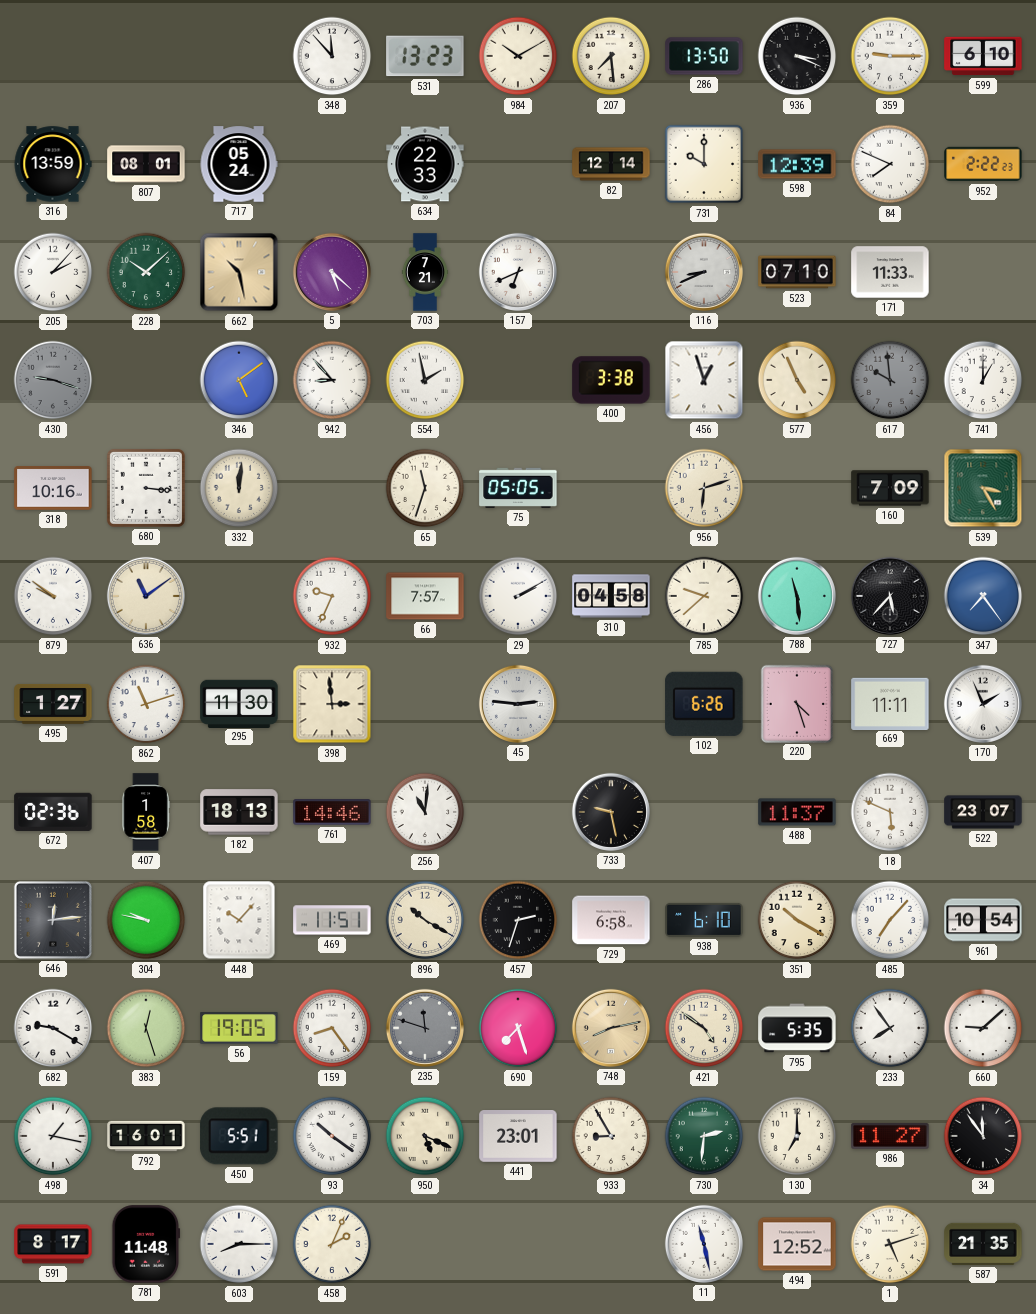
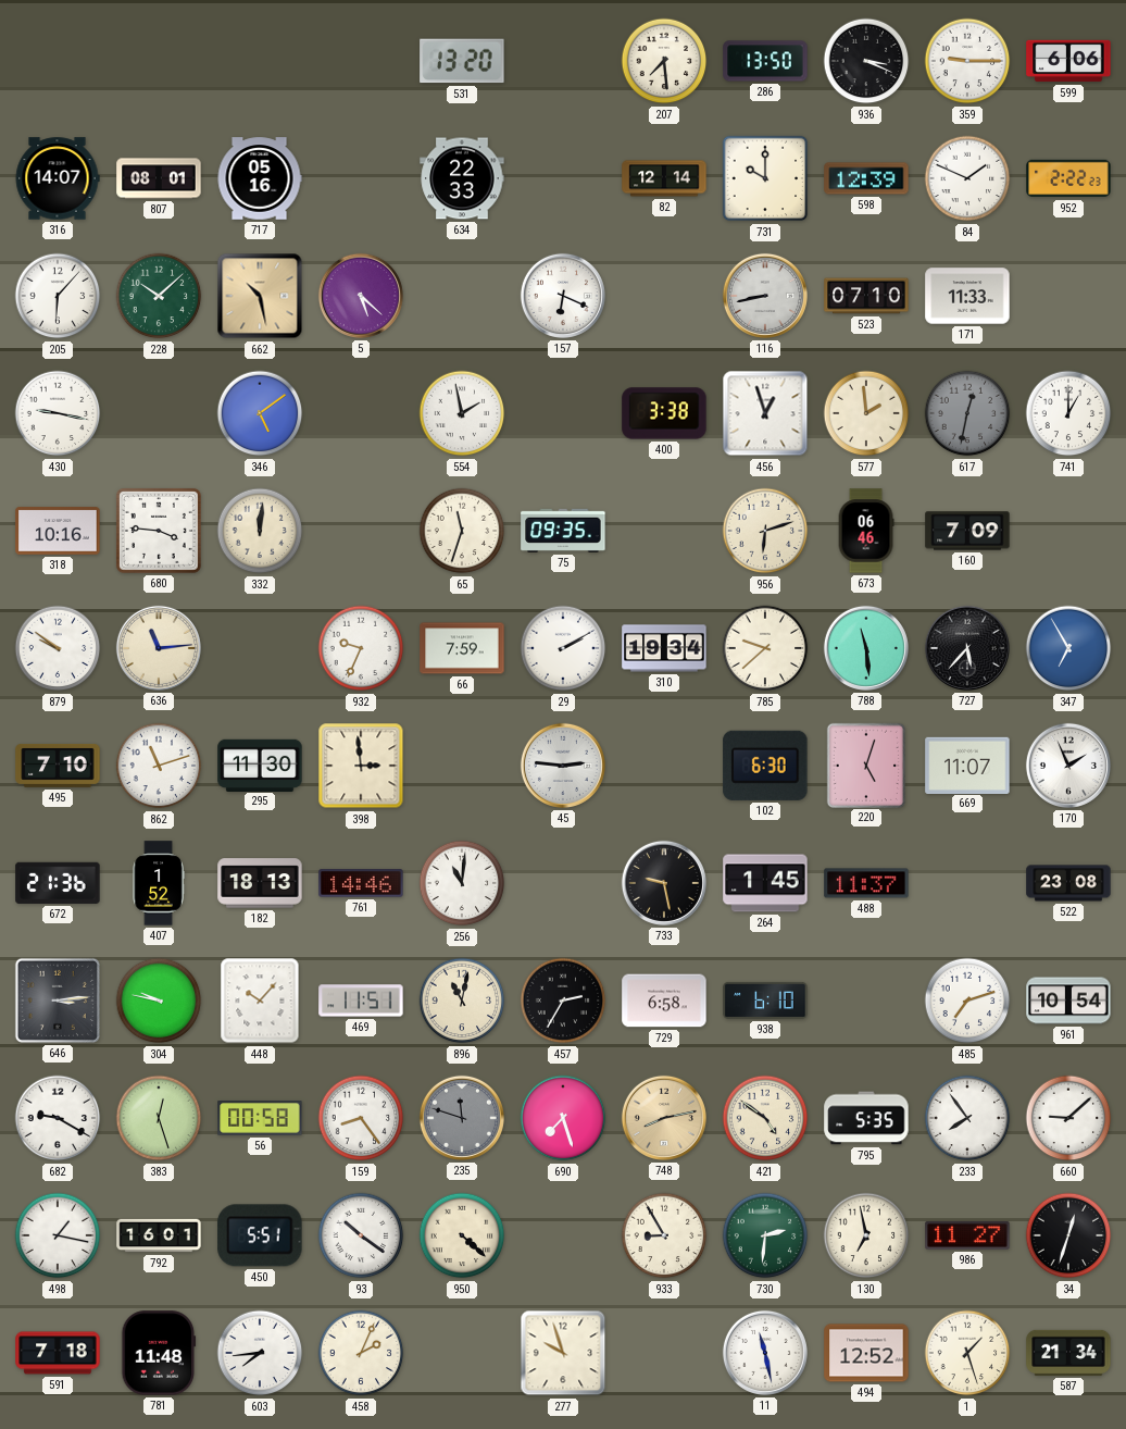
348: 11:53 -> none (332, 56)
531: 13:23 -> 13:20 (462, 61)
984: 10:10 -> none (518, 56)
599: 6:10 -> 6:06 (1068, 61)
316: 13:59 -> 14:07 (58, 178)
717: 05:24 -> 05:16 (260, 178)
84: 7:49 -> 1:49 (967, 178)
205: 2:07 -> 6:07 (58, 296)
703: 7:21 -> none (425, 272)
157: 6:41 -> 6:19 (563, 296)
116: 8:41 -> 8:43 (765, 296)
430: 9:18 -> 9:17 (58, 413)
430 dial: grey -> white (58, 413)
942: 8:53 -> none (332, 380)
577: 4:56 -> 1:59 (866, 413)
617: 9:59 -> 12:32 (967, 413)
680: 3:16 -> 3:46 (159, 531)
75: 05:05 -> 09:35 (563, 531)
673: none -> 06:46 (866, 531)
539: 3:25 -> none (983, 488)
636: 11:09 -> 11:14 (159, 648)
66: 7:57 -> 7:59 (462, 648)
310: 04:58 -> 19:34 (664, 648)
347: 7:24 -> 6:55 (1068, 648)
495: 1:27 -> 7:10 (58, 766)
102: 6:26 -> 6:30 (765, 766)
220: 4:27 -> 5:03 (865, 765)
669: 11:11 -> 11:07 (967, 765)
672: 02:36 -> 21:36 (58, 883)
407: 1:58 -> 1:52 (159, 883)
264: none -> 1:45 (765, 883)
18: 5:49 -> none (890, 812)
522: 23:07 -> 23:08 (1068, 883)
646: 12:14 -> 3:14 (58, 1001)
896: 10:20 -> 11:02 (462, 1001)
457: 2:33 -> 2:35 (563, 1001)
351: 10:20 -> none (797, 920)
485: 7:07 -> 7:12 (967, 1001)
56: 19:05 -> 00:58 (260, 1118)
950: 5:19 -> 4:22 (462, 1235)
441: 23:01 -> none (518, 1137)
130: 7:00 -> 6:58 (866, 1235)
34: 11:54 -> 12:33 (1068, 1235)
591: 8:17 -> 7:18 (58, 1353)
603: 8:15 -> 7:44 (260, 1353)
277: none -> 9:57 (563, 1353)
1: 5:12 -> 1:27 (967, 1353)
587: 21:35 -> 21:34 (1068, 1353)
